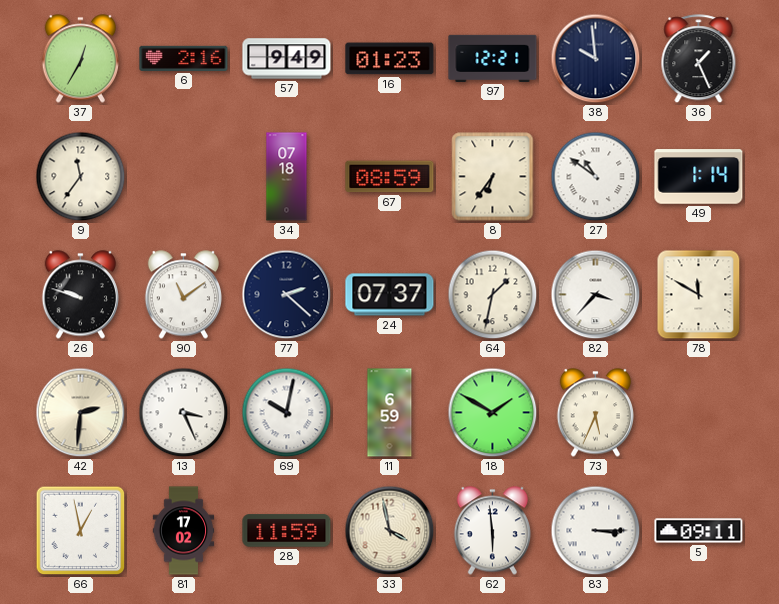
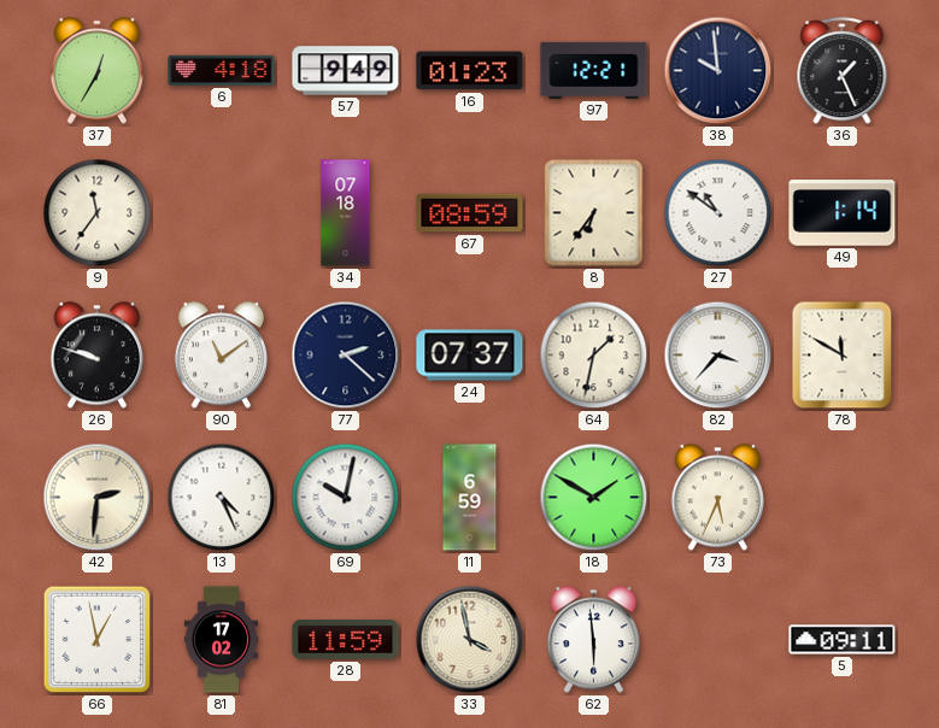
6: 2:16 -> 4:18 (222, 70)
13: 3:26 -> 4:26 (222, 498)
83: 3:15 -> none (596, 531)
